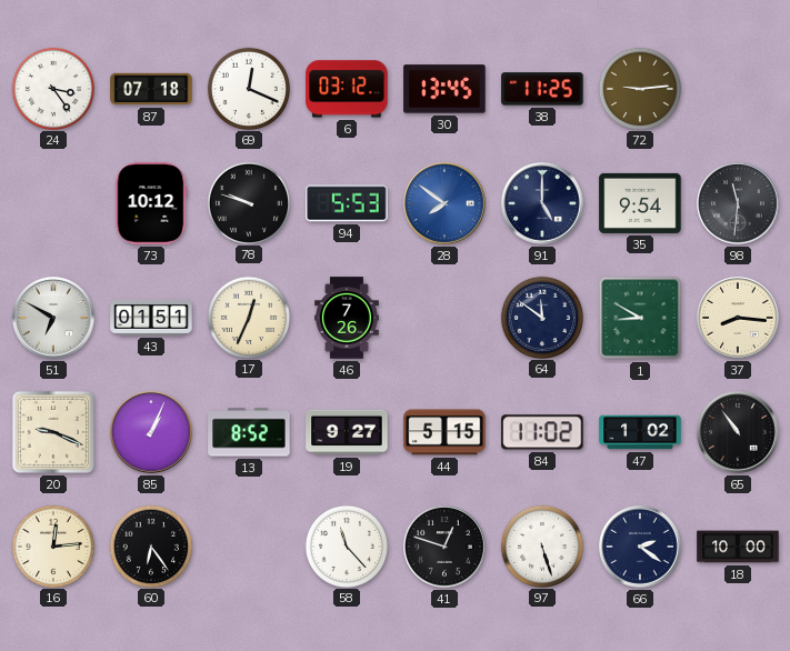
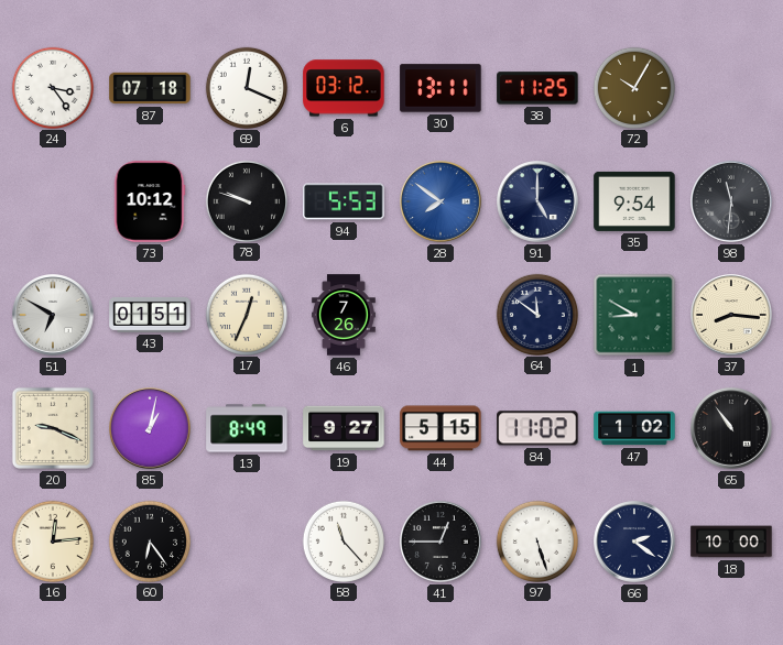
30: 13:45 -> 13:11 (441, 88)
72: 9:14 -> 10:05 (633, 87)
85: 1:04 -> 1:02 (151, 429)
13: 8:52 -> 8:49 (247, 428)
41: 12:48 -> 12:45 (442, 543)
